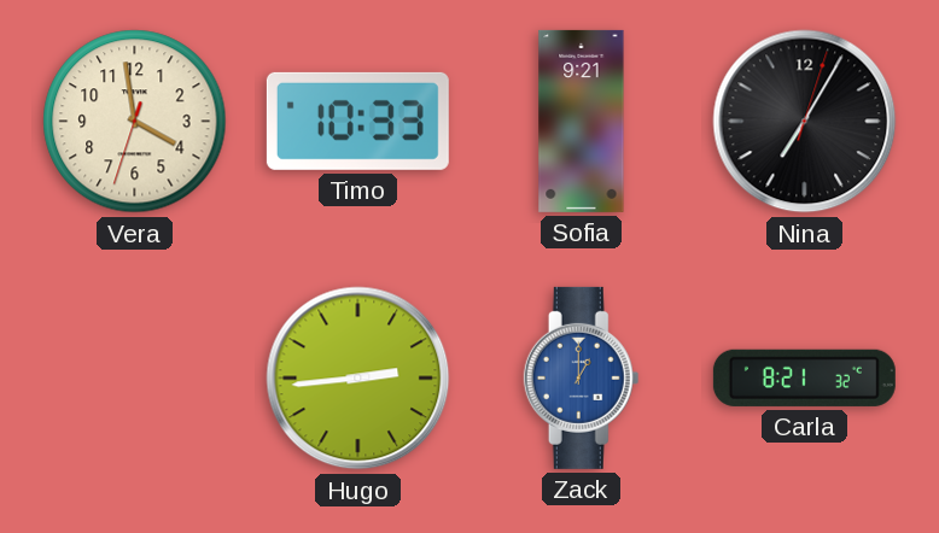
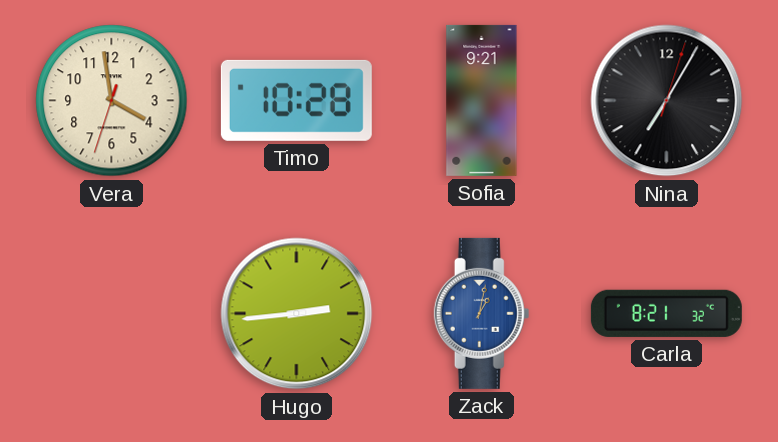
Timo: 10:33 -> 10:28 (296, 100)
Zack: 1:00 -> 1:02 (482, 313)
